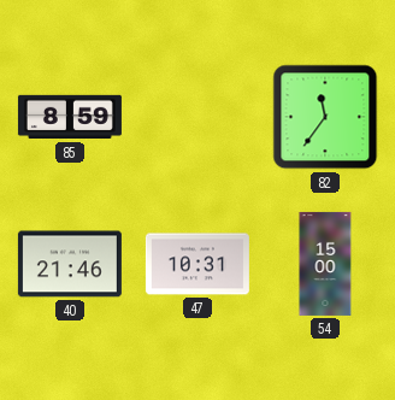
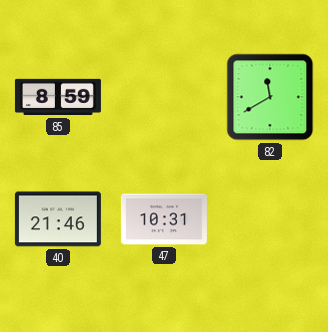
82: 11:36 -> 11:40 (270, 97)
54: 15:00 -> none (325, 264)
